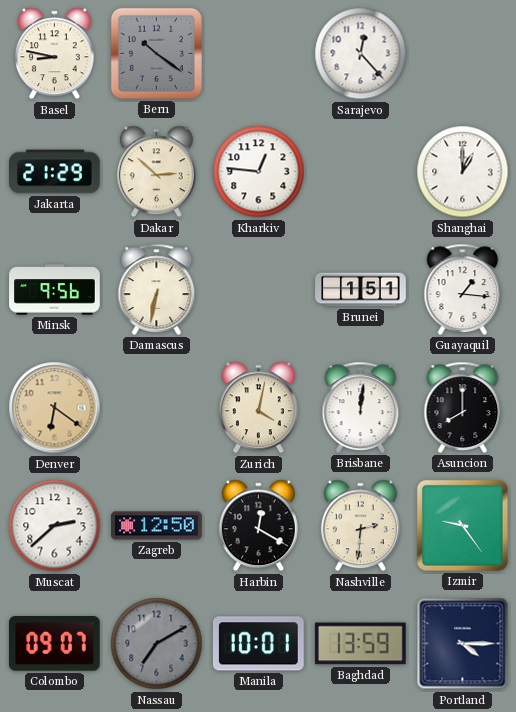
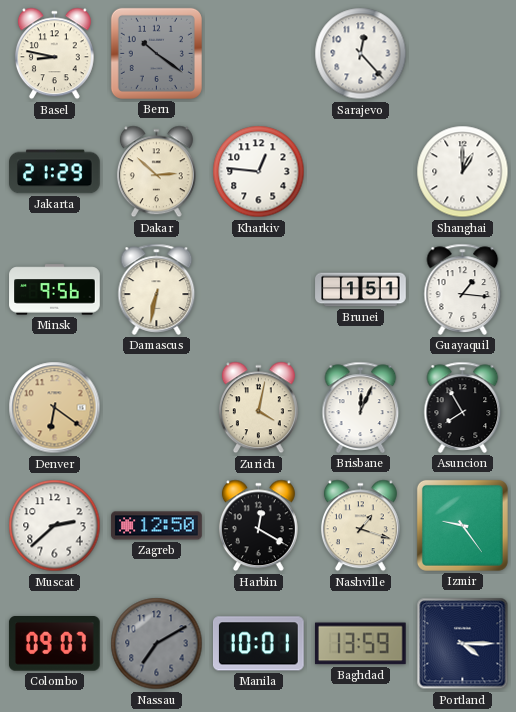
Brisbane: 12:01 -> 12:04 (361, 407)
Asuncion: 8:00 -> 7:55 (463, 407)
Nashville: 2:31 -> 1:18 (360, 526)
